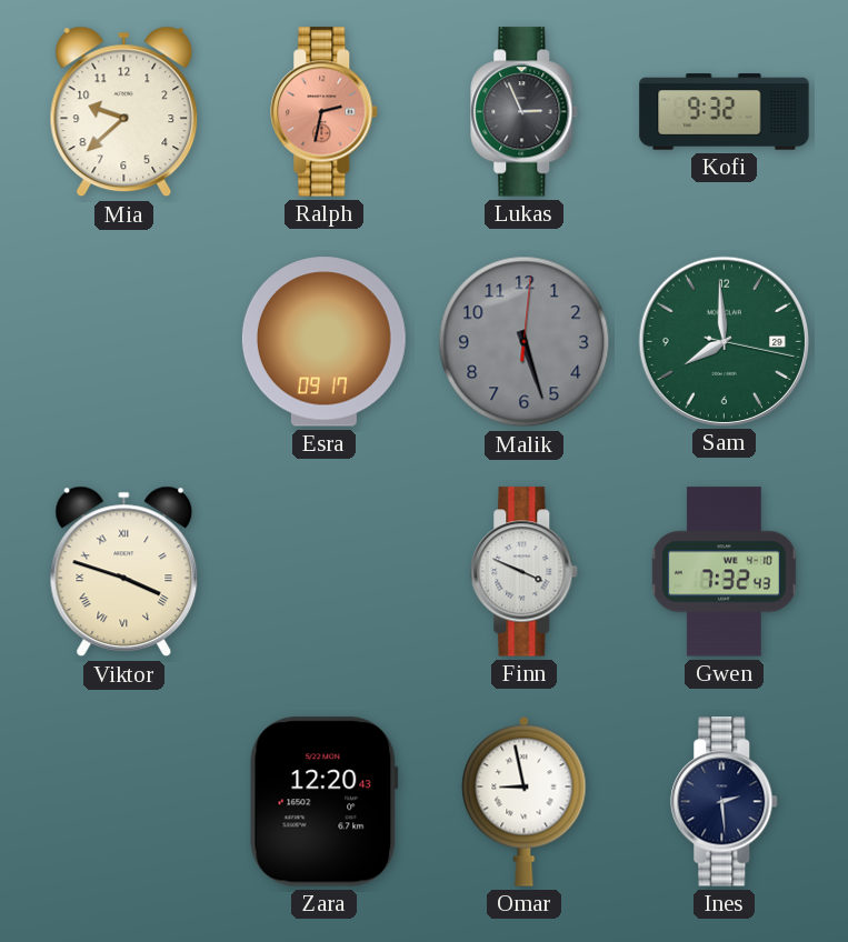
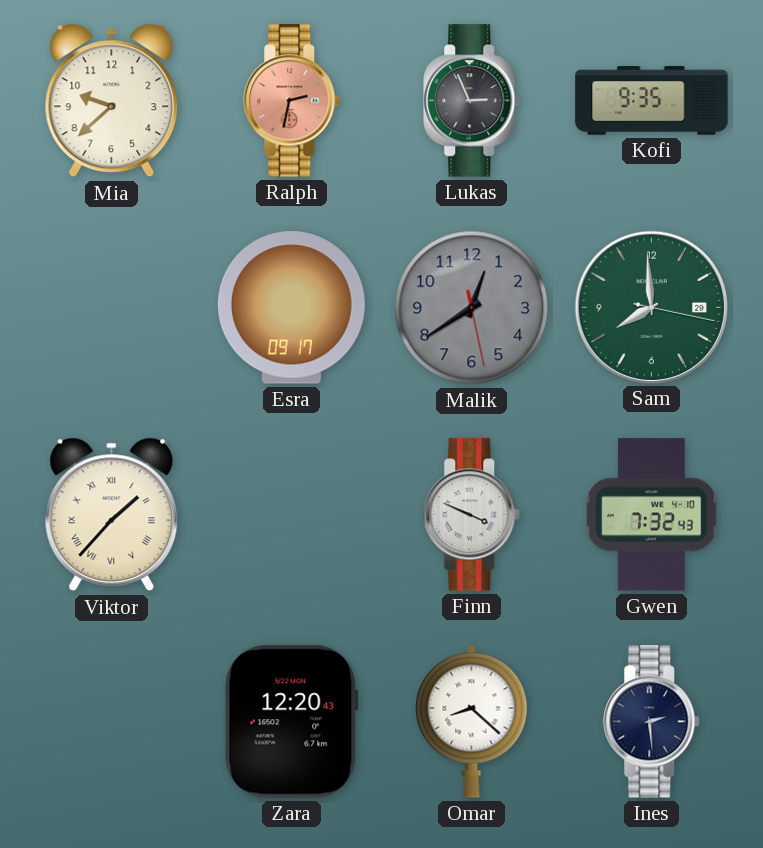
Kofi: 9:32 -> 9:35 (652, 101)
Malik: 5:27 -> 12:39 (472, 308)
Viktor: 3:48 -> 1:37 (112, 515)
Omar: 8:58 -> 8:22 (472, 721)
